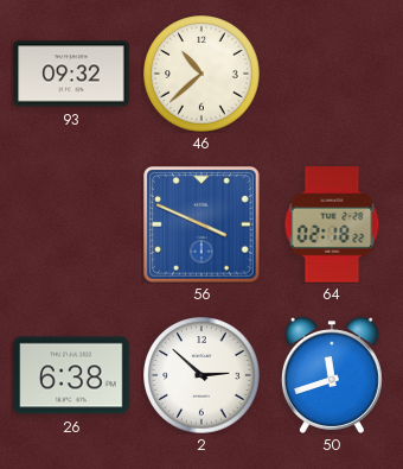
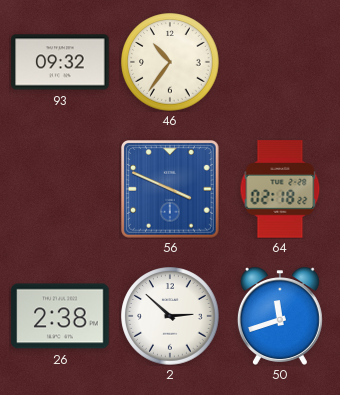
46: 10:38 -> 10:36 (170, 62)
26: 6:38 -> 2:38 (60, 316)
